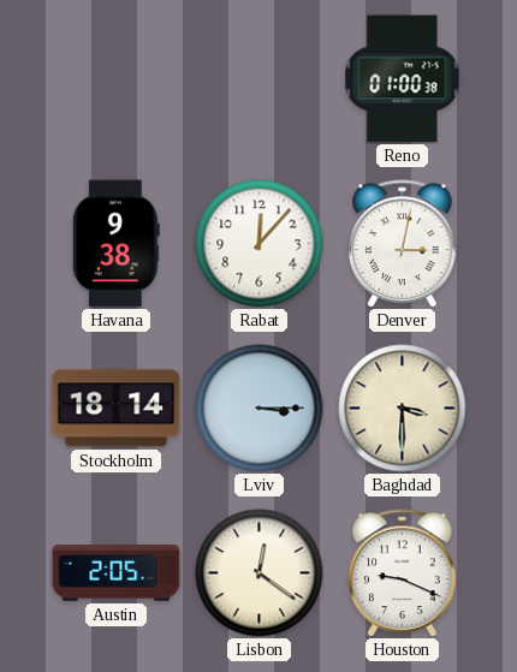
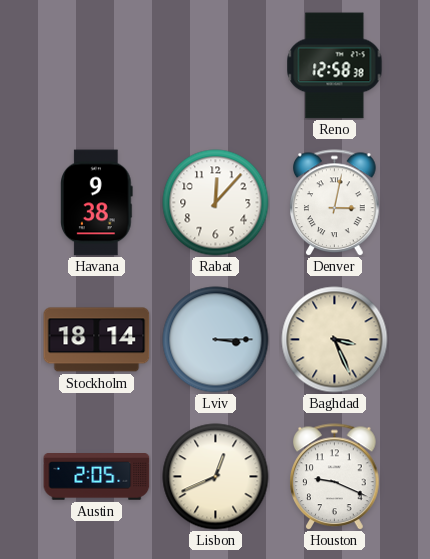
Reno: 01:00 -> 12:58 (335, 66)
Baghdad: 3:30 -> 3:26 (335, 340)
Lisbon: 12:21 -> 12:41 (216, 477)
